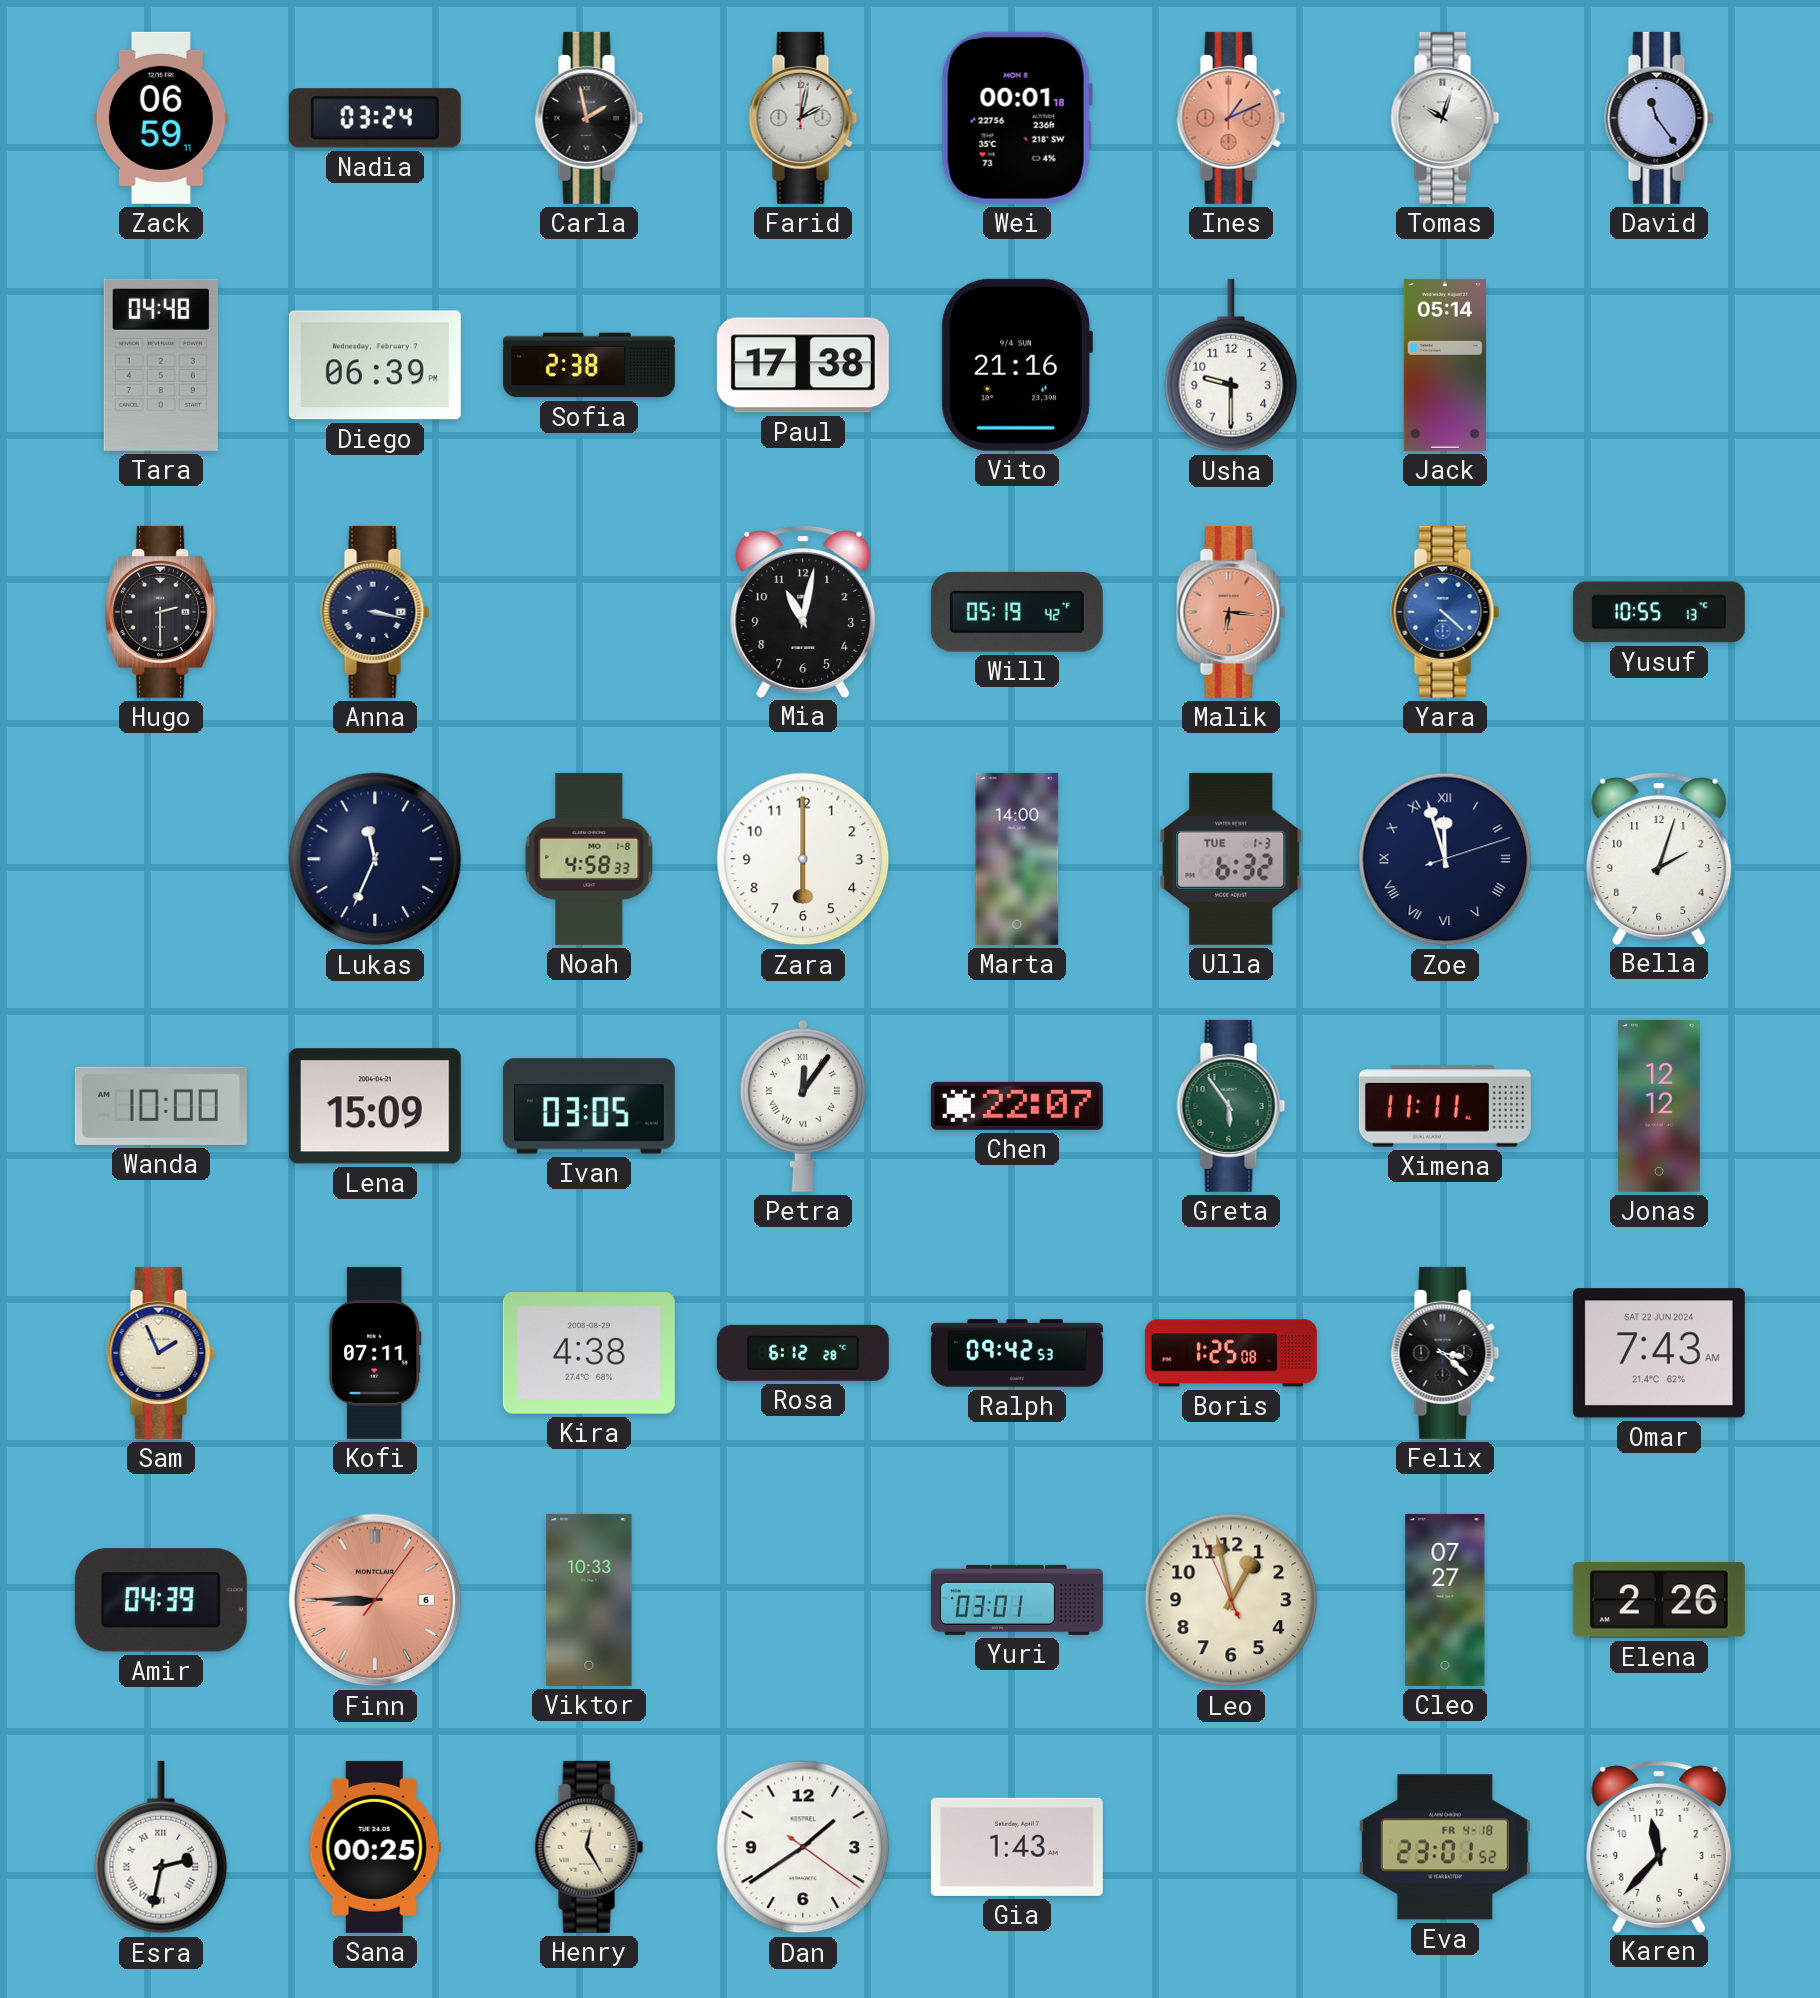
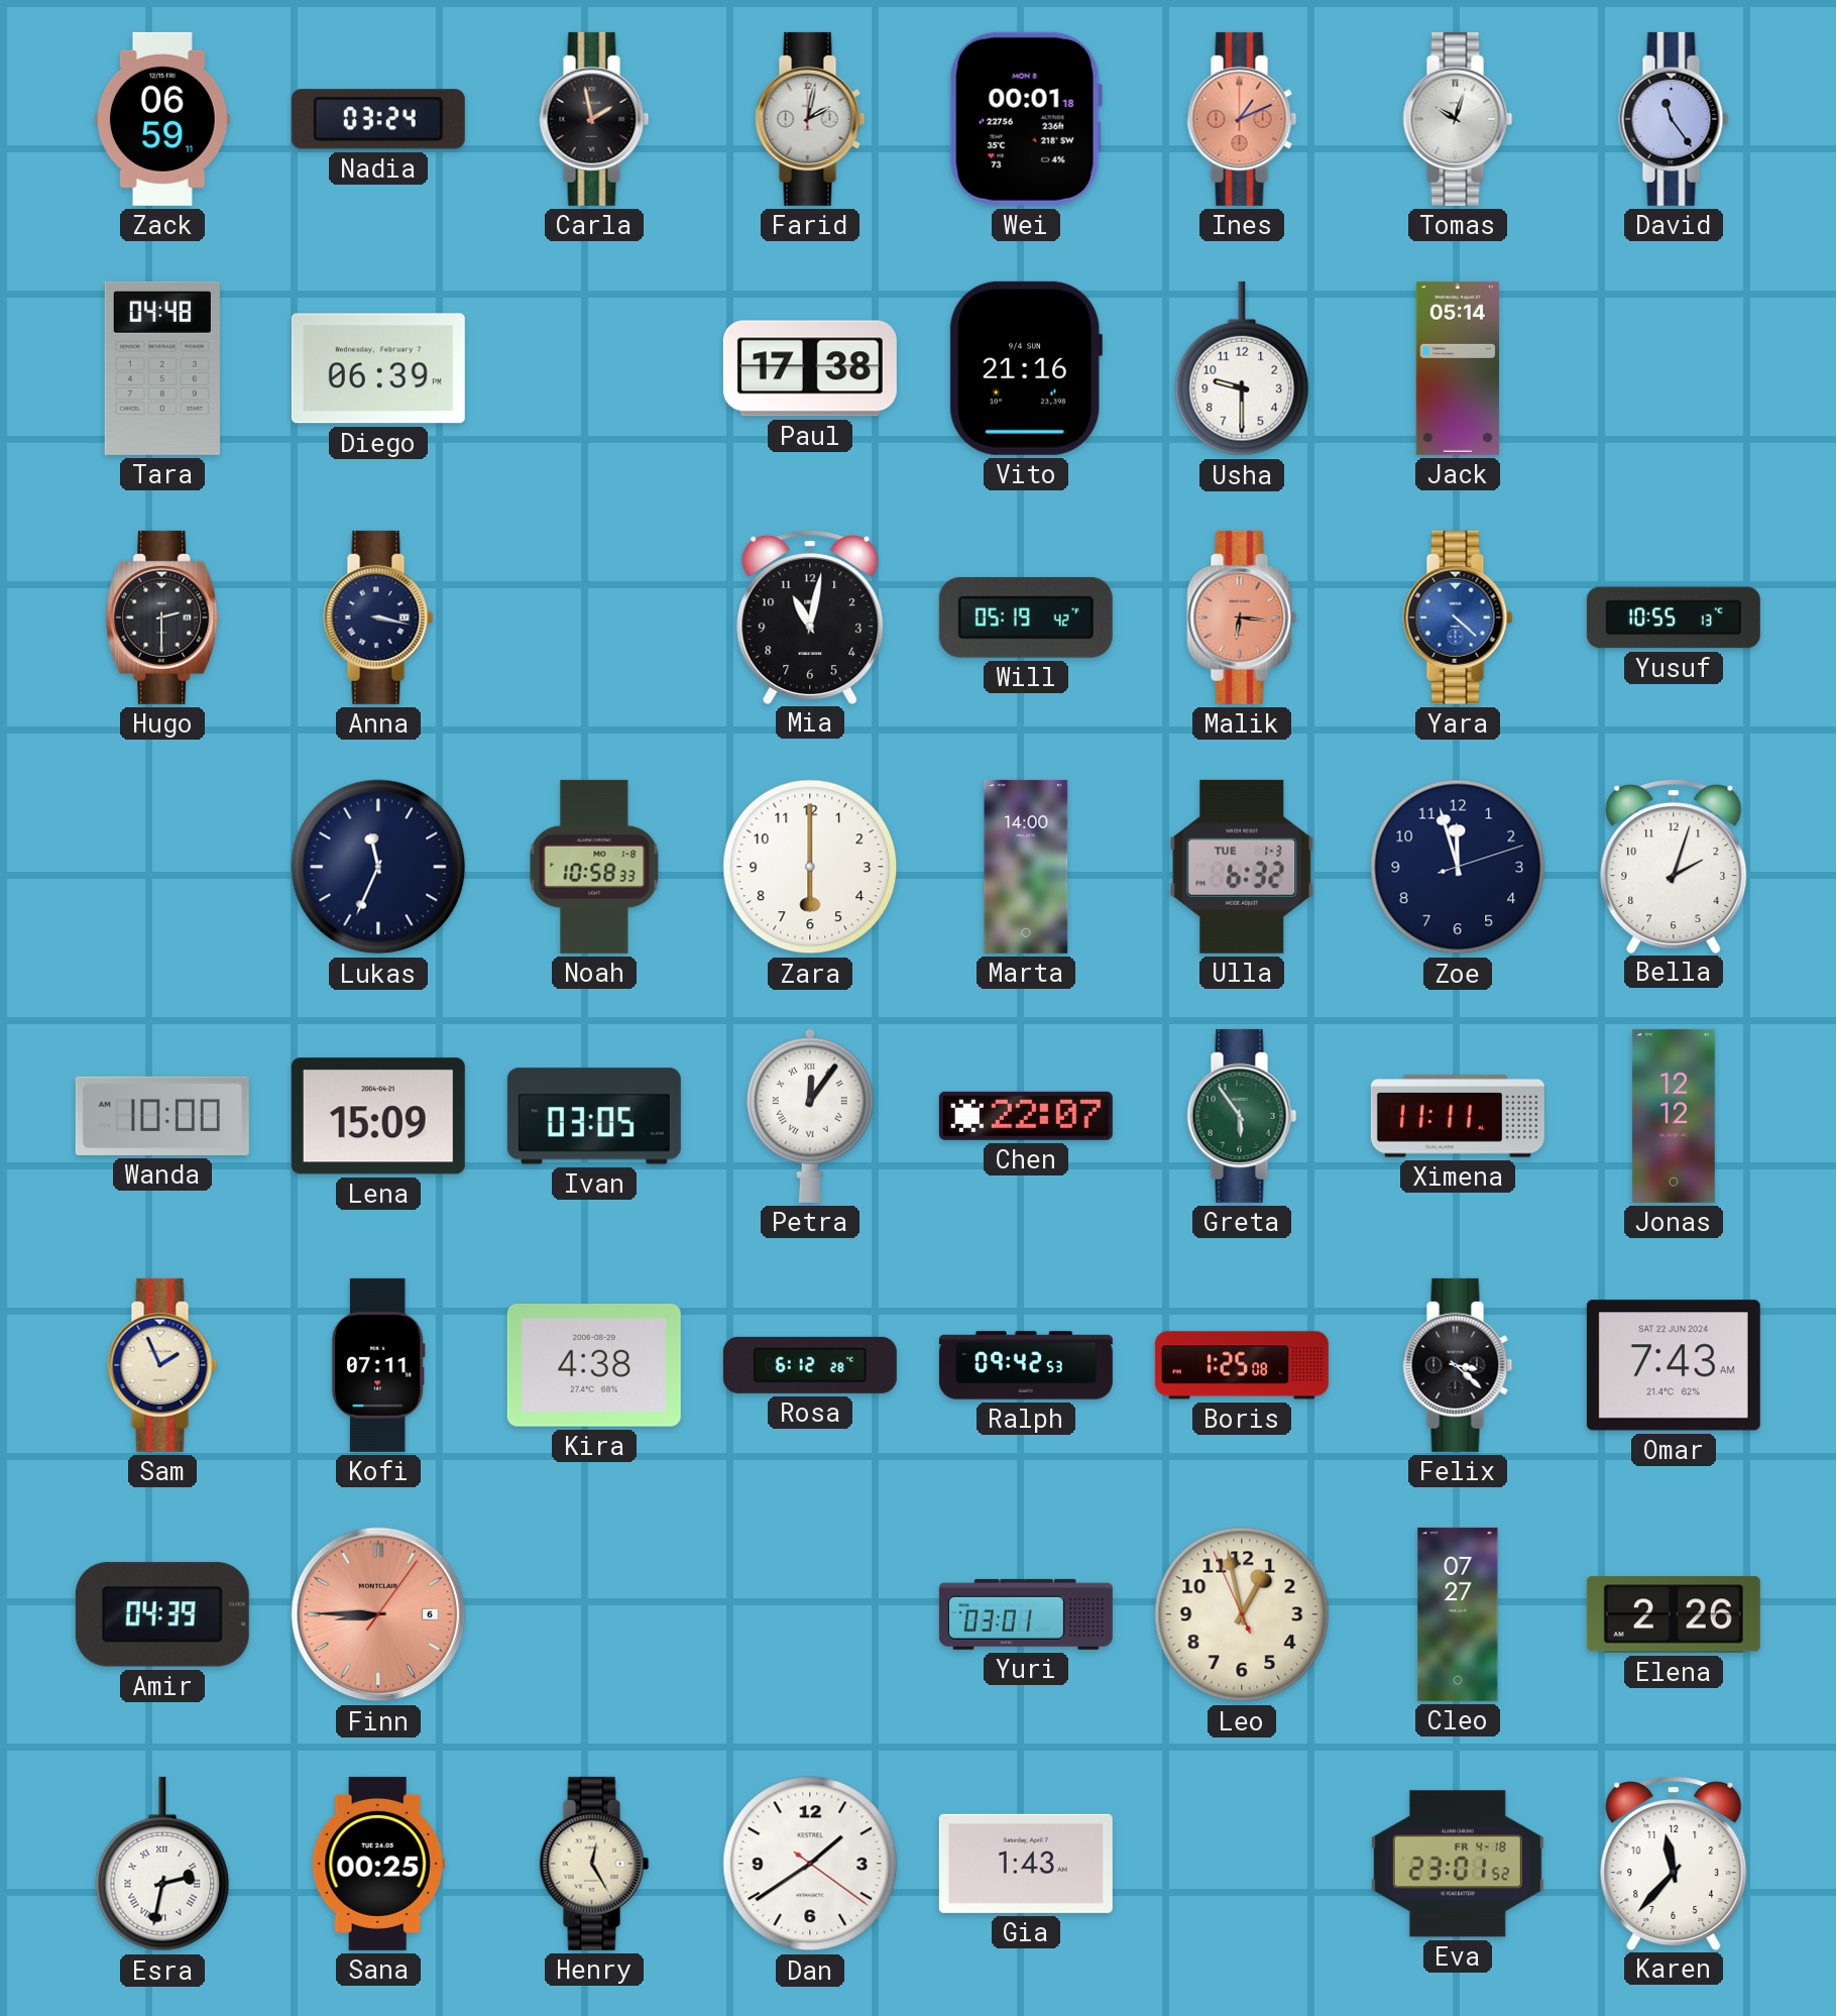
Sofia: 2:38 -> none (589, 365)
Noah: 4:58 -> 10:58 (594, 867)
Zoe numerals: Roman -> Arabic (1458, 867)
Viktor: 10:33 -> none (589, 1600)
